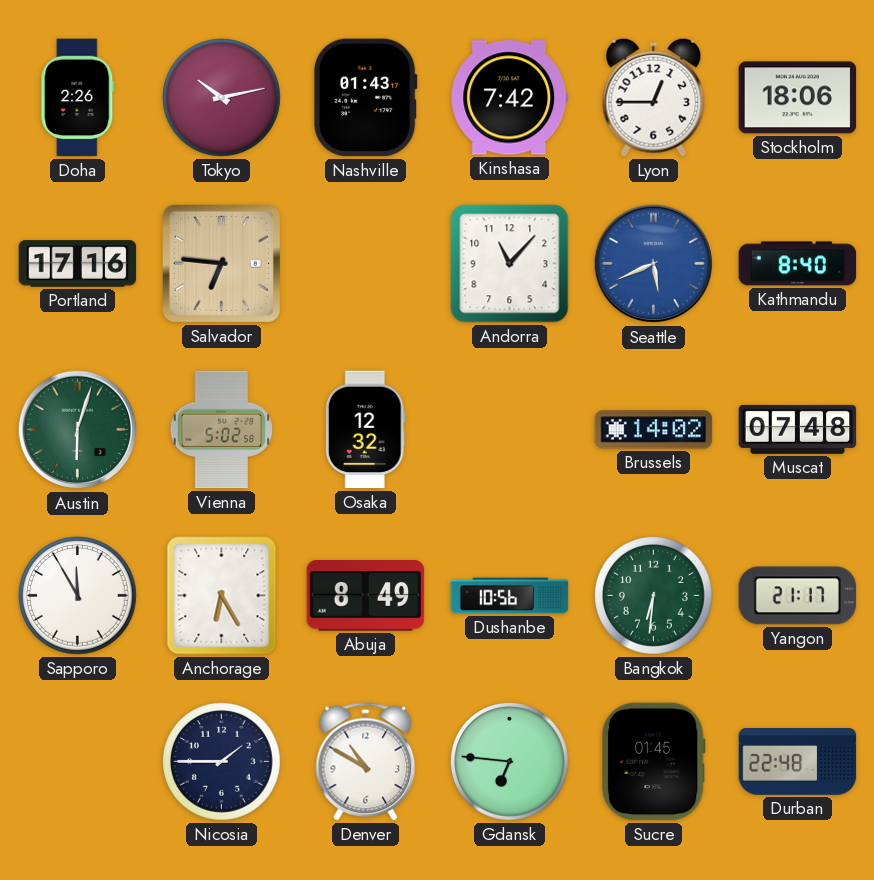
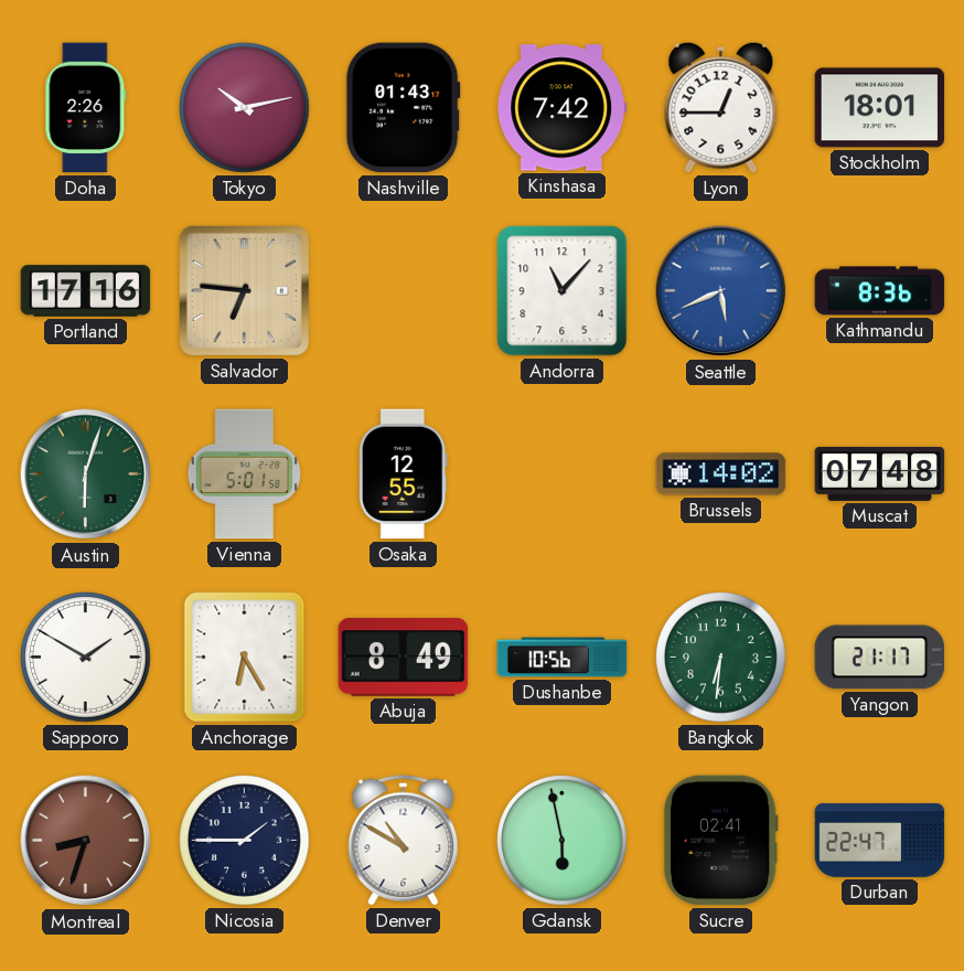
Stockholm: 18:06 -> 18:01 (880, 108)
Kathmandu: 8:40 -> 8:36 (880, 291)
Vienna: 5:02 -> 5:01 (245, 474)
Osaka: 12:32 -> 12:55 (403, 474)
Sapporo: 11:55 -> 1:50 (86, 658)
Montreal: none -> 8:33 (86, 841)
Gdansk: 6:46 -> 5:58 (563, 841)
Sucre: 01:45 -> 02:41 (720, 841)
Durban: 22:48 -> 22:47 (880, 841)
